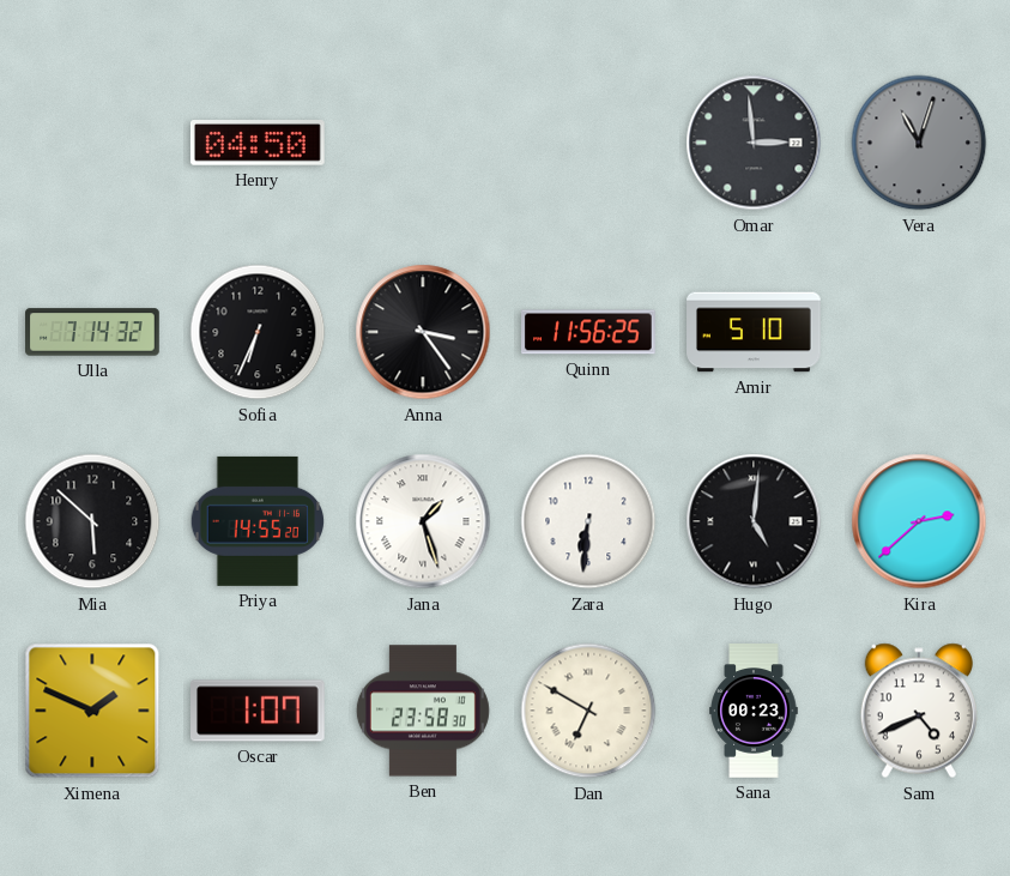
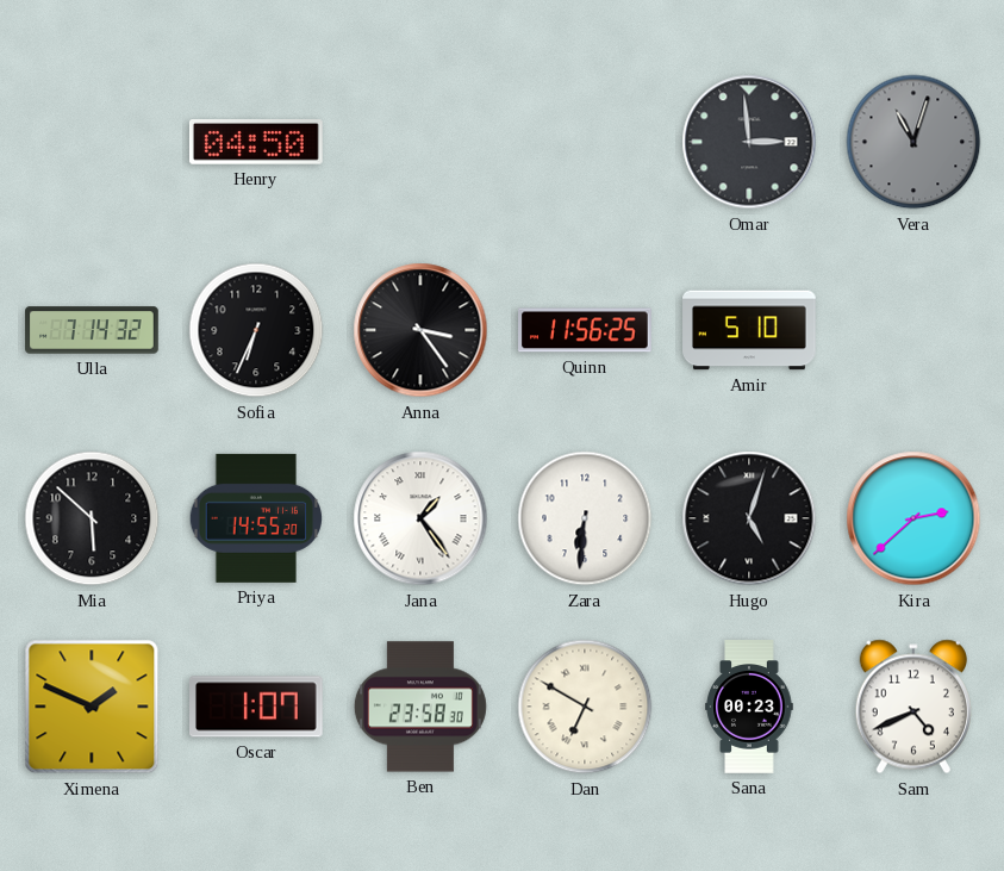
Jana: 1:27 -> 1:24 (420, 518)
Hugo: 5:01 -> 5:03 (749, 518)
